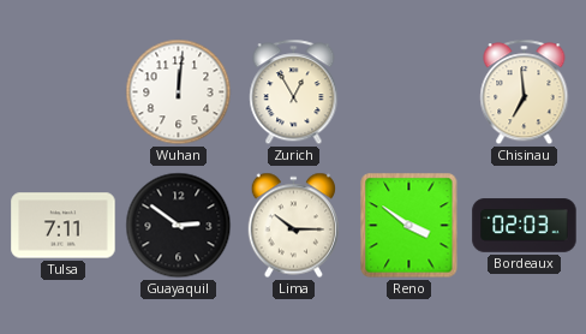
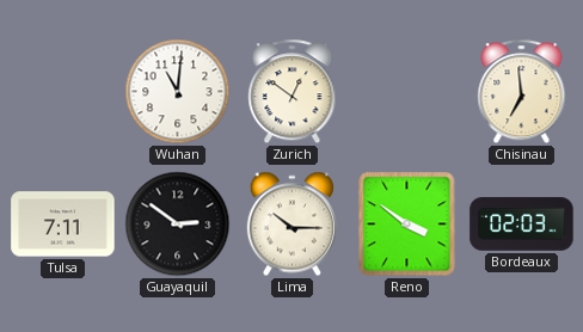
Wuhan: 12:01 -> 11:01 (178, 92)
Zurich: 12:55 -> 12:51 (293, 92)
